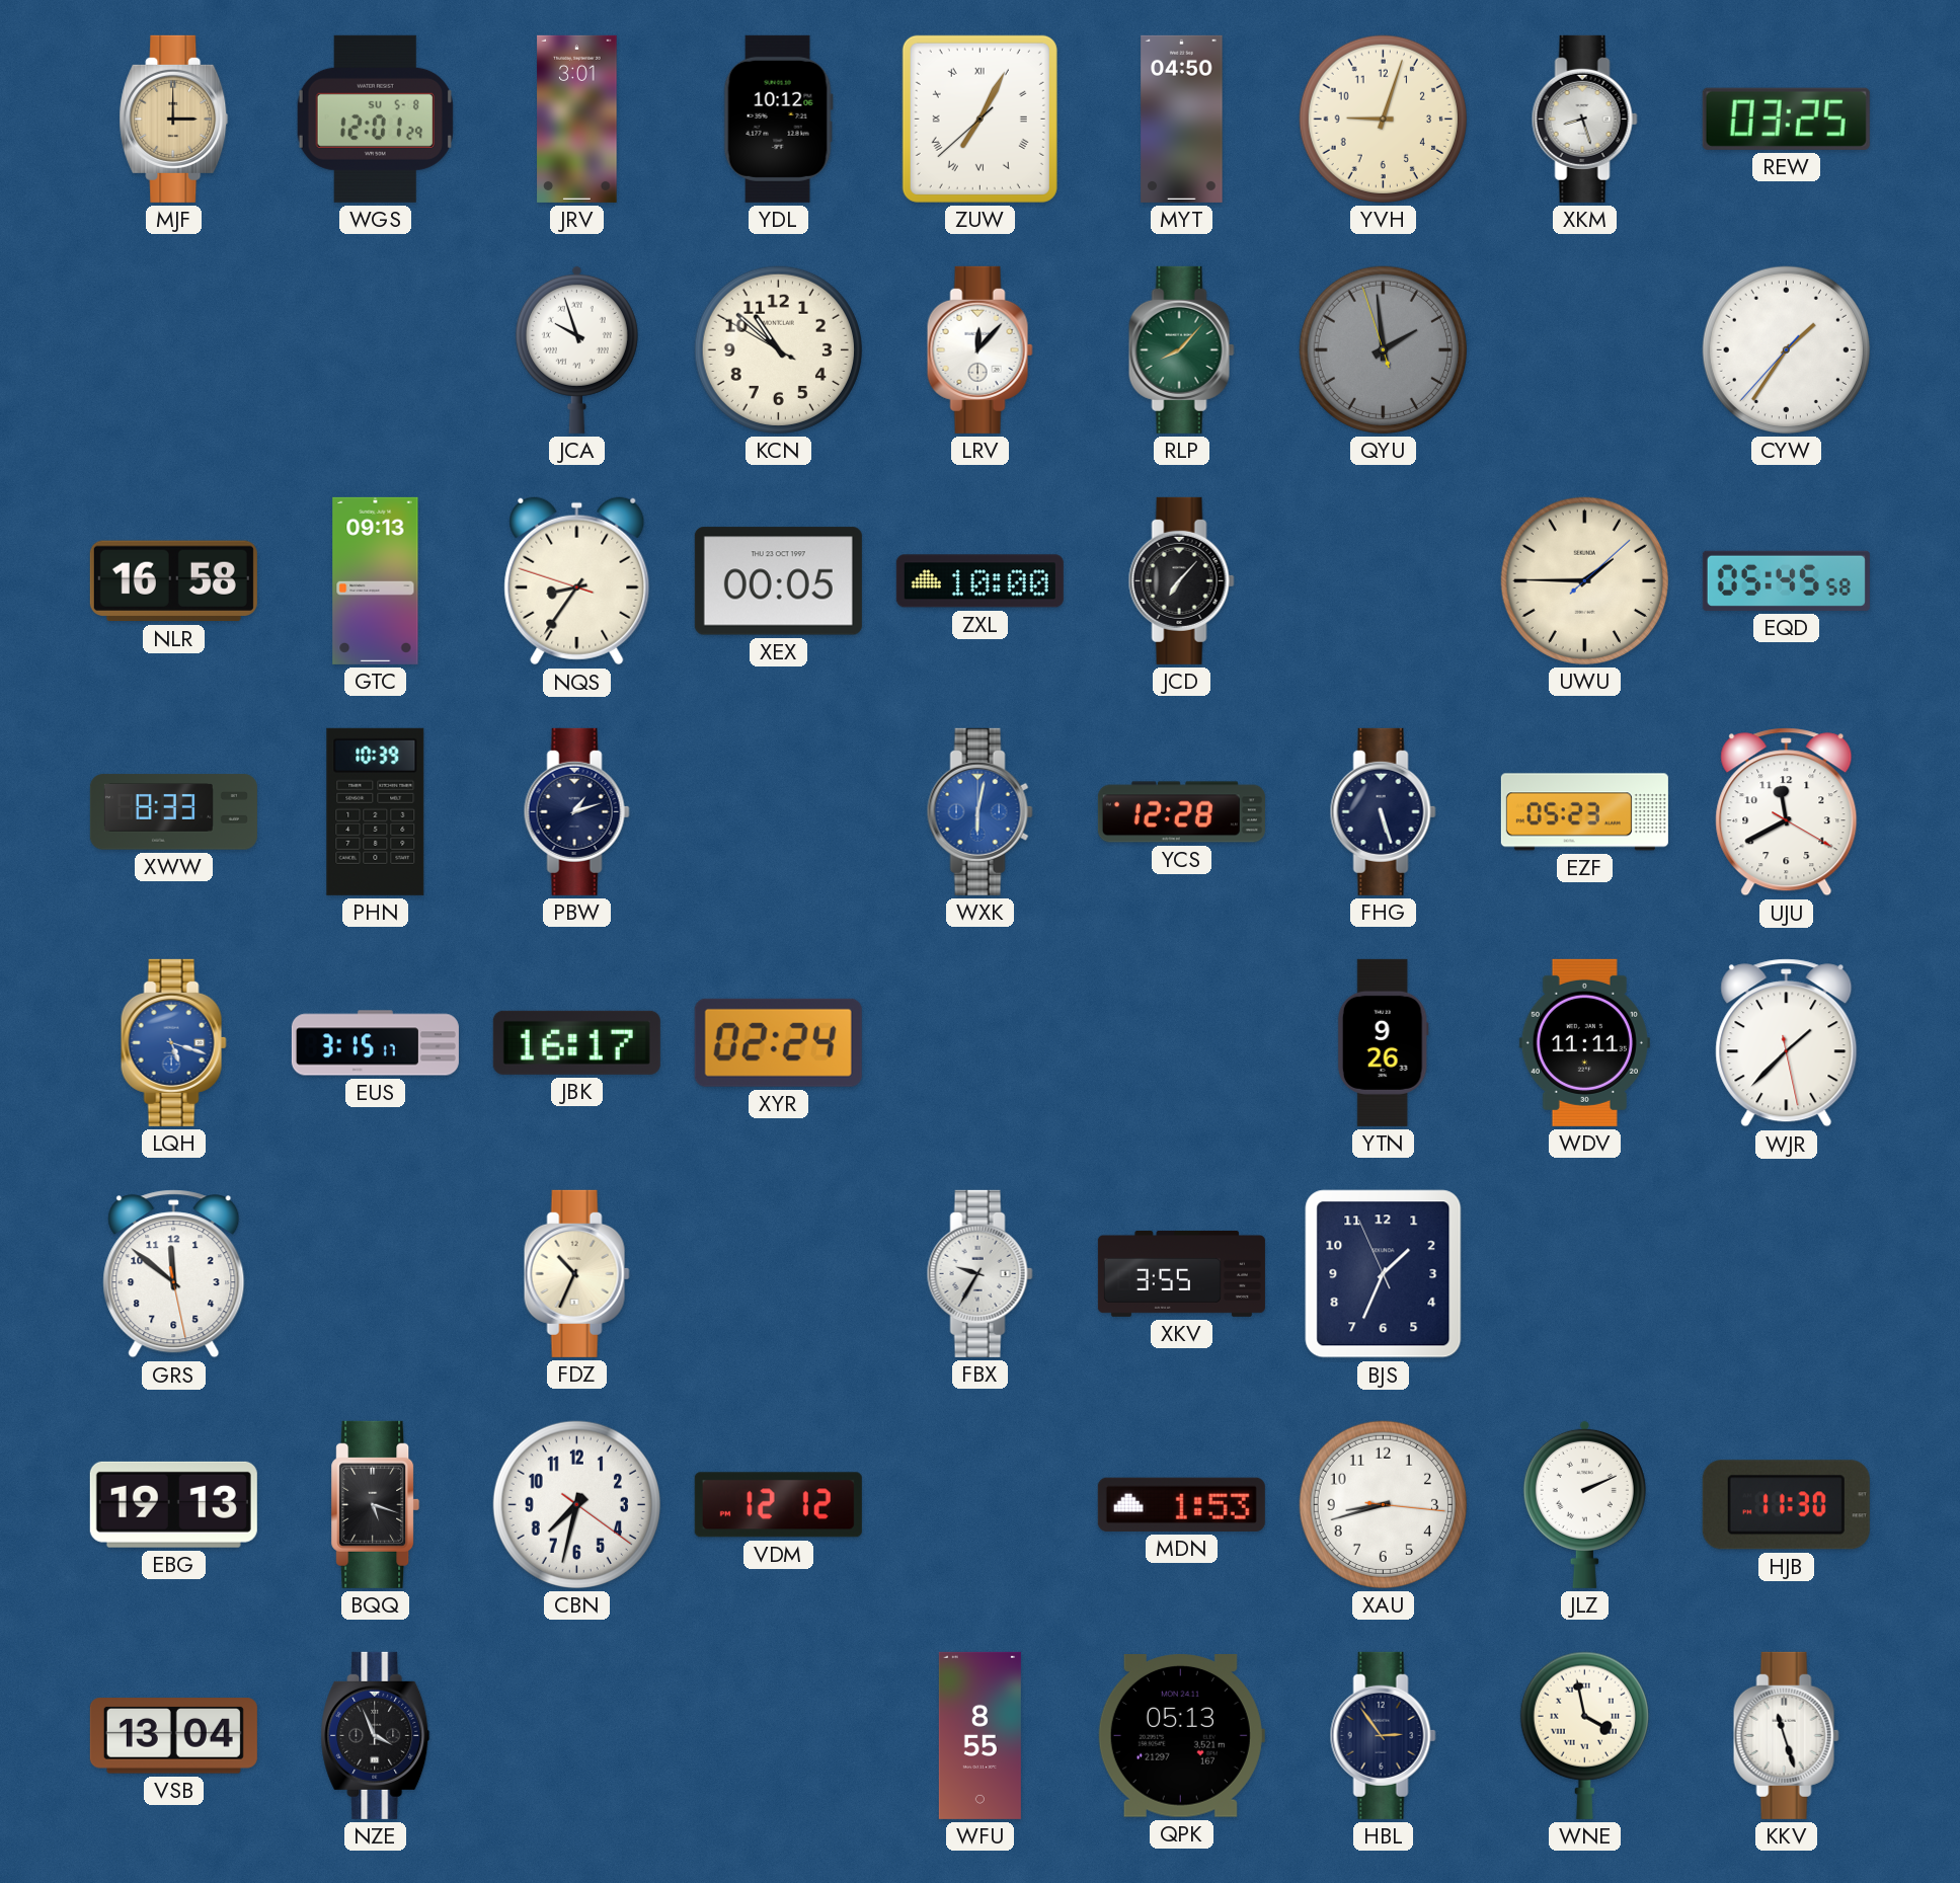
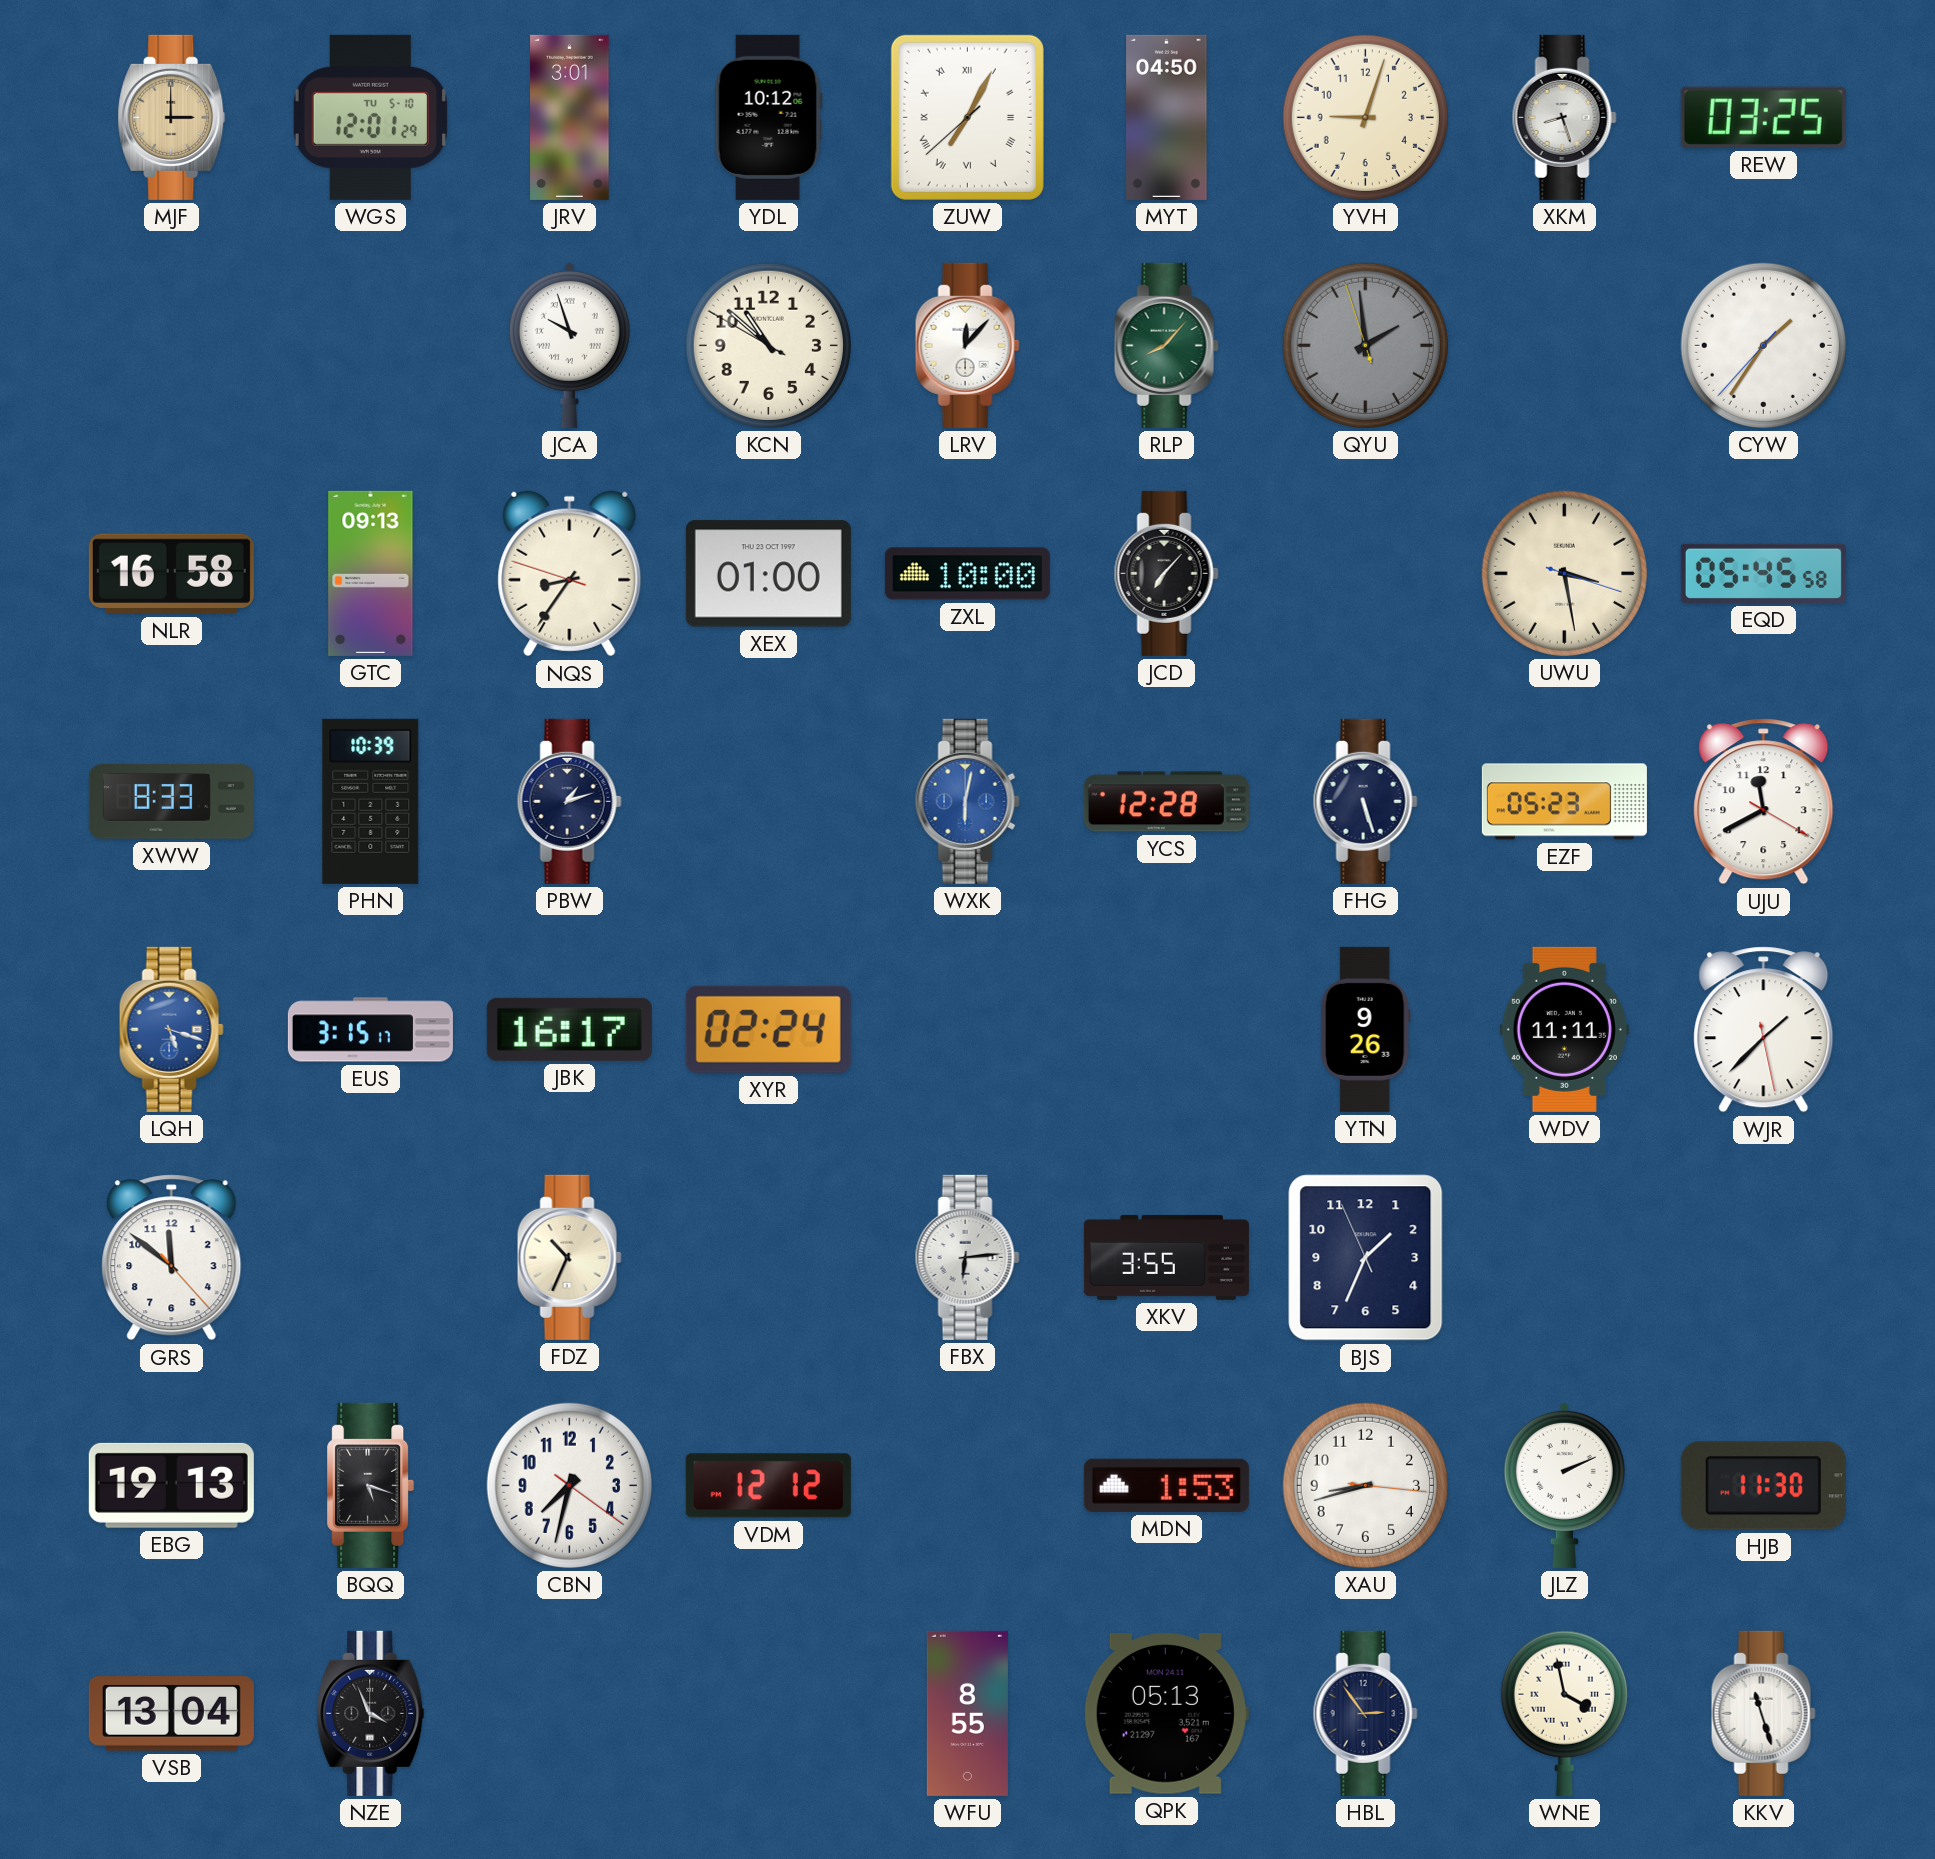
WGS date: SU 5-8 -> TU 5-10 (370, 117)
XEX: 00:05 -> 01:00 (768, 574)
UWU: 1:45 -> 3:28 (1564, 573)
GRS: 11:51:28 -> 11:51:23 (172, 1258)
FBX: 9:35 -> 6:14 (967, 1257)
